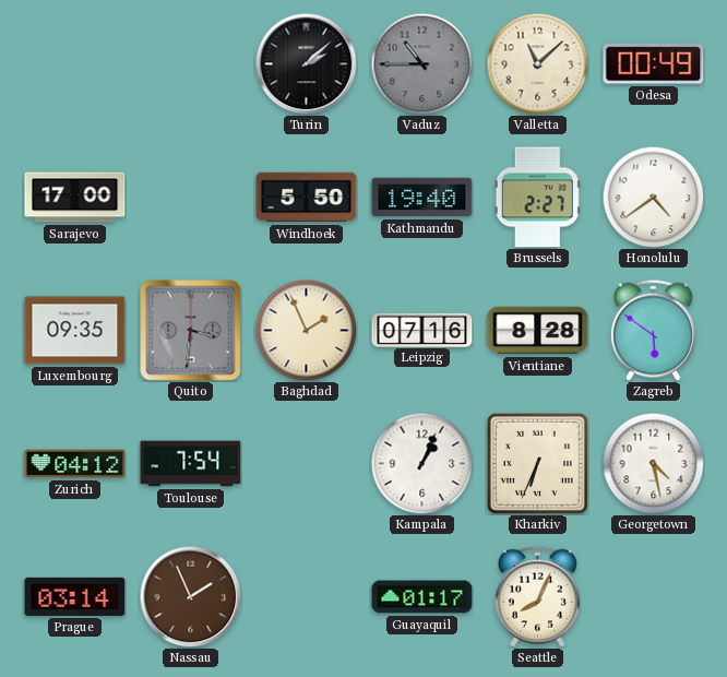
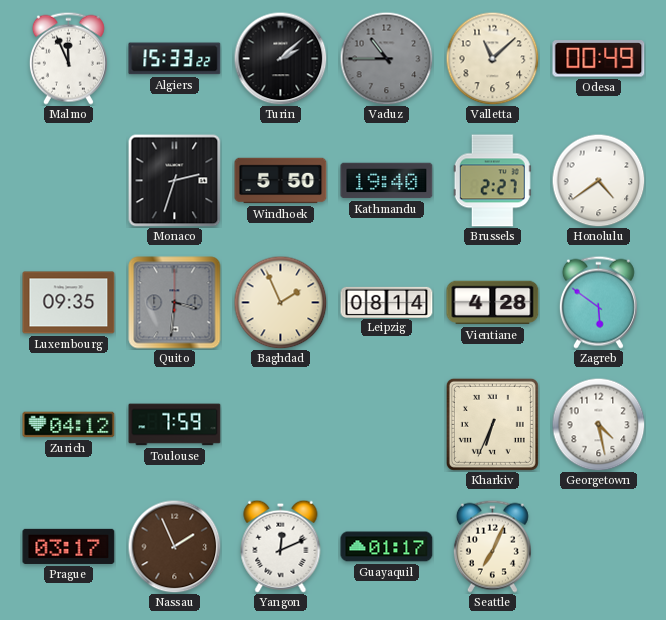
Malmo: none -> 11:56 (68, 58)
Algiers: none -> 15:33 (175, 59)
Sarajevo: 17:00 -> none (75, 198)
Monaco: none -> 2:33 (174, 180)
Leipzig: 07:16 -> 08:14 (387, 302)
Vientiane: 8:28 -> 4:28 (493, 303)
Toulouse: 7:54 -> 7:59 (175, 425)
Kampala: 1:04 -> none (421, 463)
Prague: 03:14 -> 03:17 (69, 546)
Yangon: none -> 12:11 (281, 546)
Seattle: 8:04 -> 7:04 (492, 546)
